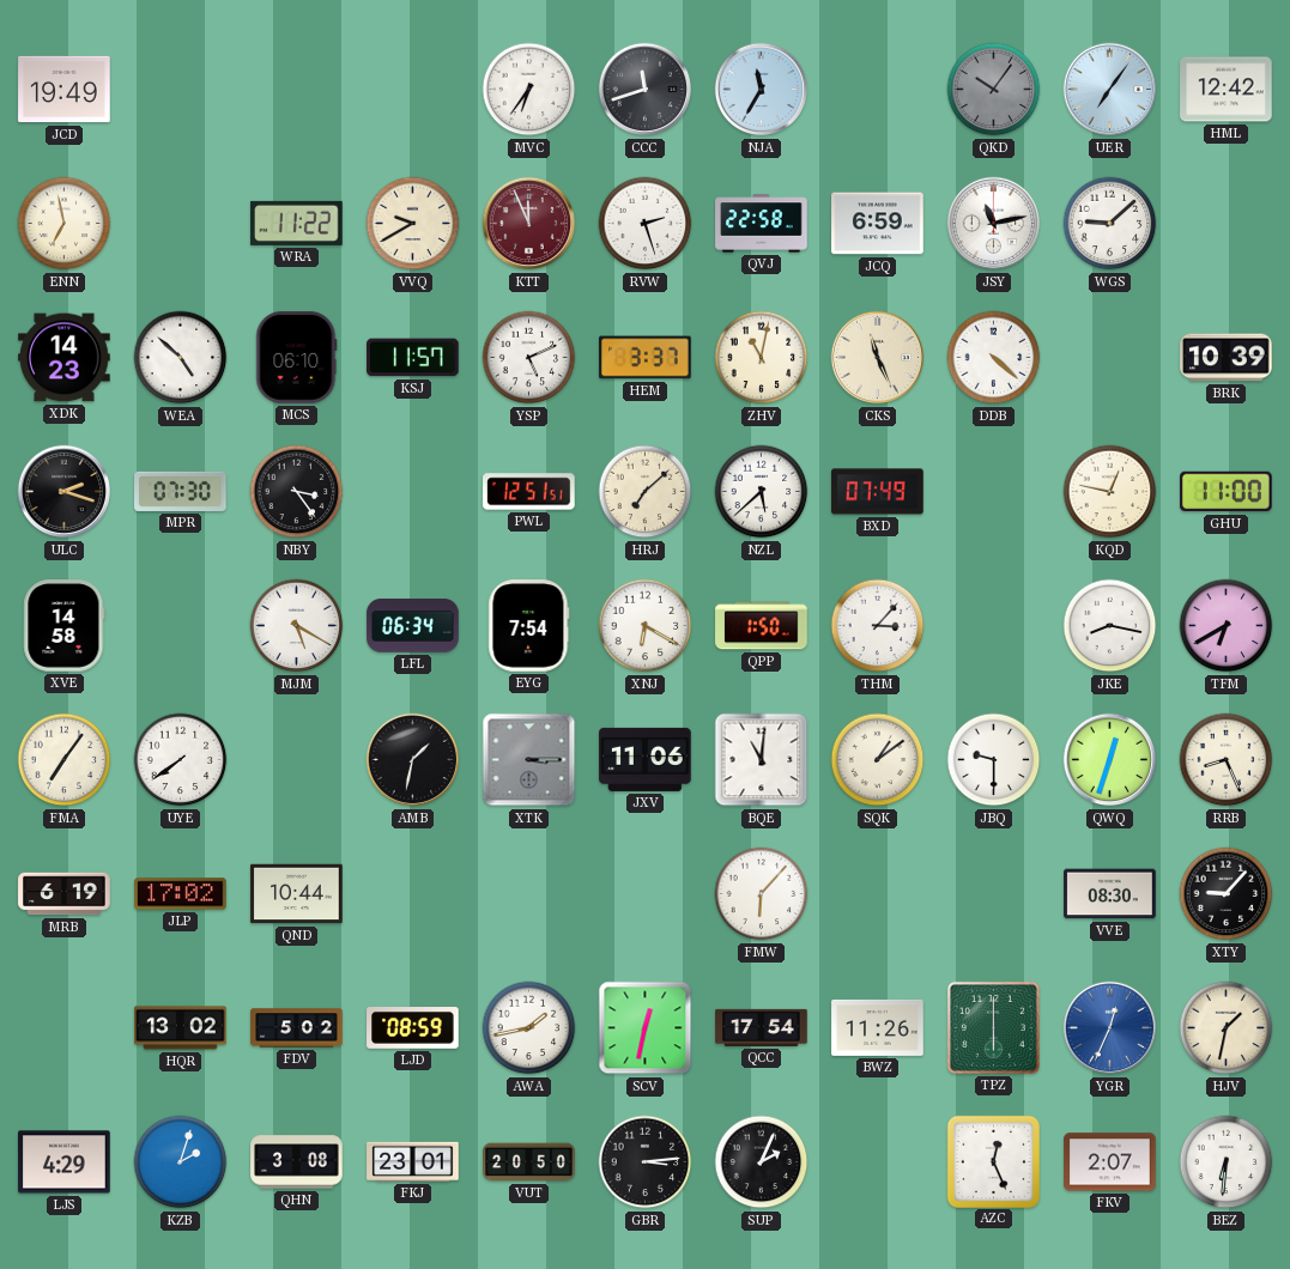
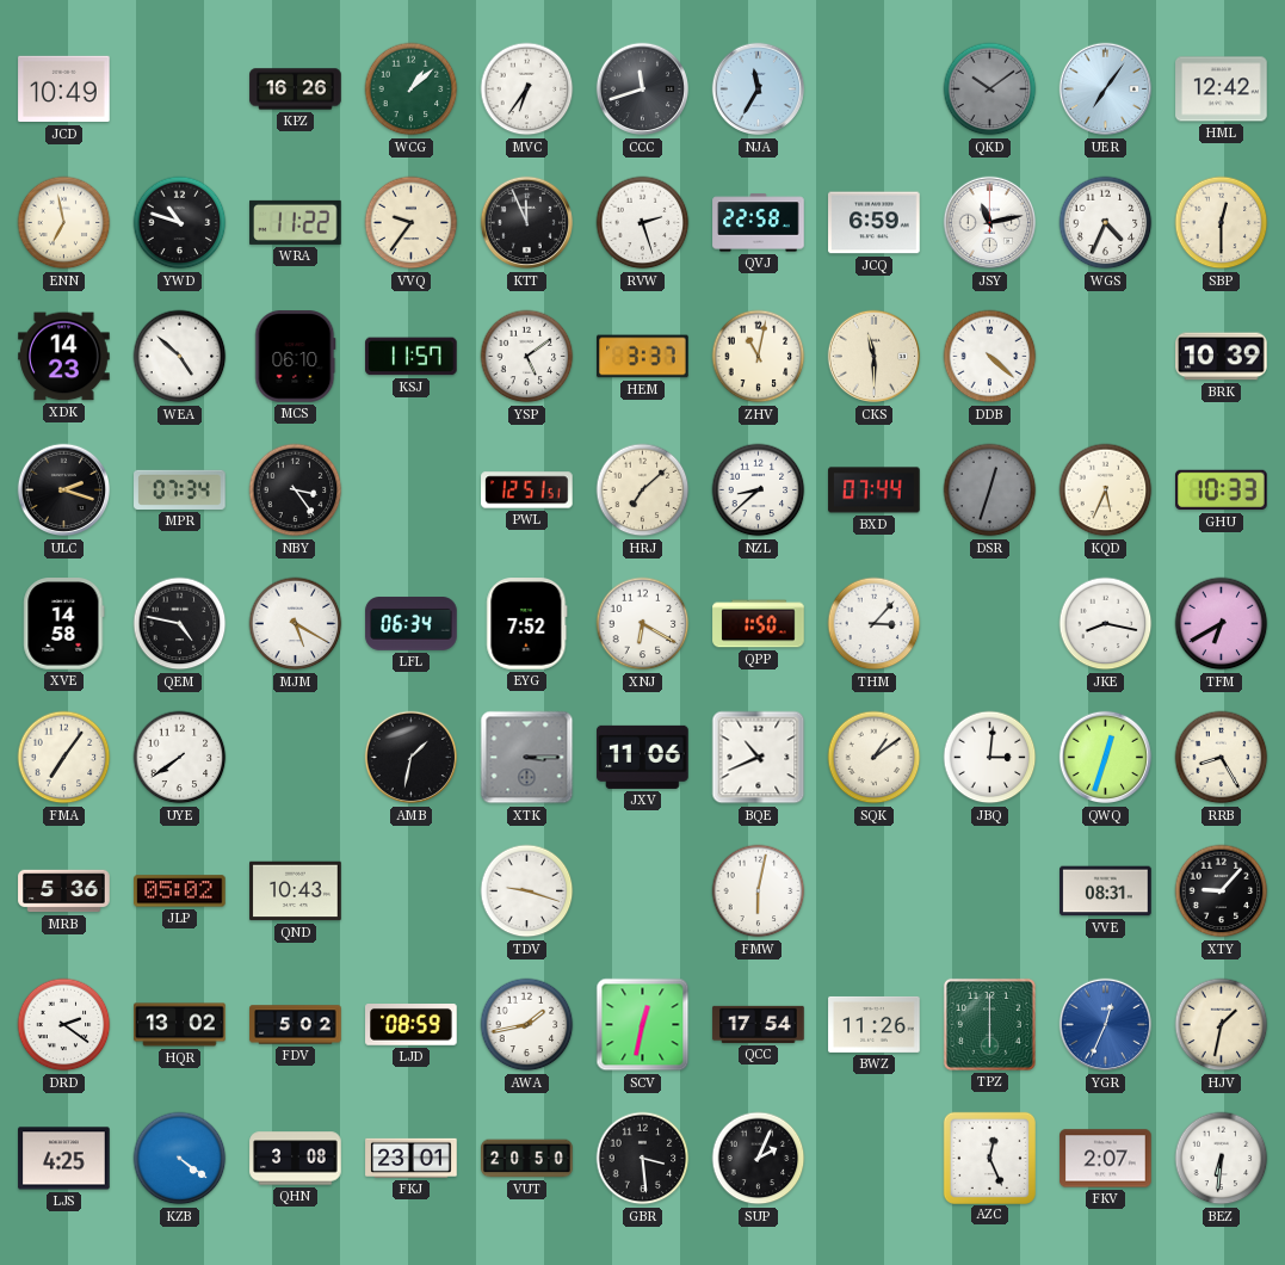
JCD: 19:49 -> 10:49 (64, 90)
KPZ: none -> 16:26 (296, 90)
WCG: none -> 1:08 (412, 90)
QKD: 10:06 -> 10:09 (990, 90)
YWD: none -> 10:48 (180, 223)
VVQ: 9:40 -> 9:36 (412, 223)
KTT dial: burgundy -> black (527, 223)
WGS: 9:08 -> 4:34 (1106, 223)
SBP: none -> 12:30 (1222, 223)
YSP: 5:11 -> 5:09 (527, 357)
CKS: 11:26 -> 11:30 (875, 357)
MPR: 07:30 -> 07:34 (180, 489)
NZL: 5:38 -> 8:38 (759, 490)
BXD: 07:49 -> 07:44 (875, 490)
DSR: none -> 12:33 (990, 490)
KQD: 12:47 -> 5:34 (1106, 490)
GHU: 11:00 -> 10:33 (1222, 490)
QEM: none -> 4:47 (180, 624)
EYG: 7:54 -> 7:52 (527, 624)
BQE: 11:01 -> 10:41 (759, 758)
JBQ: 9:30 -> 3:01 (990, 758)
RRB: 8:26 -> 8:25 (1222, 758)
MRB: 6:19 -> 5:36 (64, 891)
JLP: 17:02 -> 05:02 (180, 891)
QND: 10:44 -> 10:43 (296, 891)
TDV: none -> 9:18 (527, 891)
FMW: 6:07 -> 6:02 (759, 891)
VVE: 08:30 -> 08:31 (1106, 891)
DRD: none -> 2:21 (64, 1025)
LJS: 4:29 -> 4:25 (64, 1159)
KZB: 2:03 -> 4:21 (180, 1159)
GBR: 3:14 -> 3:29 (643, 1159)
